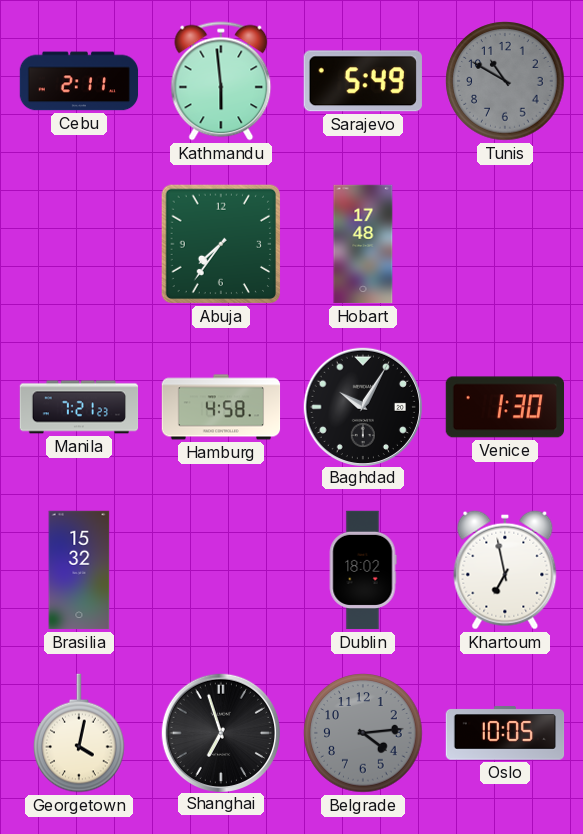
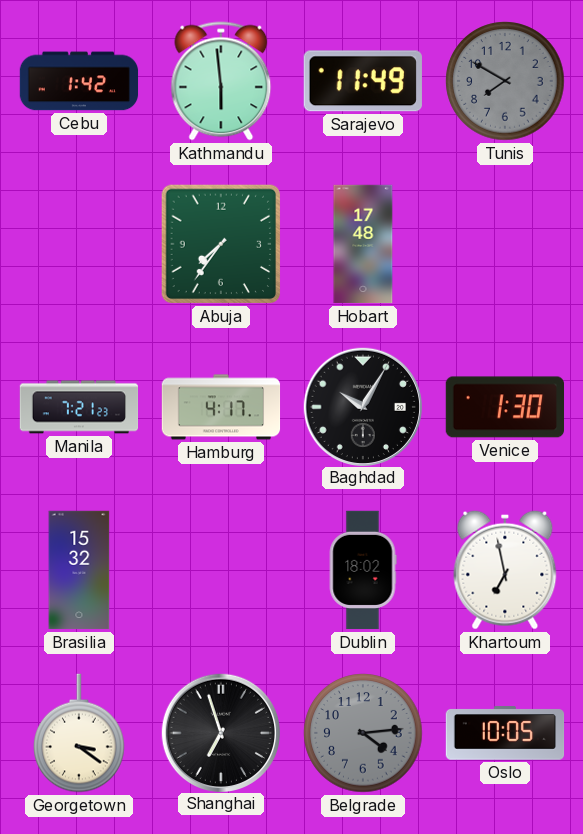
Cebu: 2:11 -> 1:42 (79, 81)
Sarajevo: 5:49 -> 11:49 (363, 81)
Tunis: 10:50 -> 7:50 (505, 81)
Hamburg: 4:58 -> 4:17 (221, 407)
Georgetown: 4:02 -> 3:21 (79, 733)
